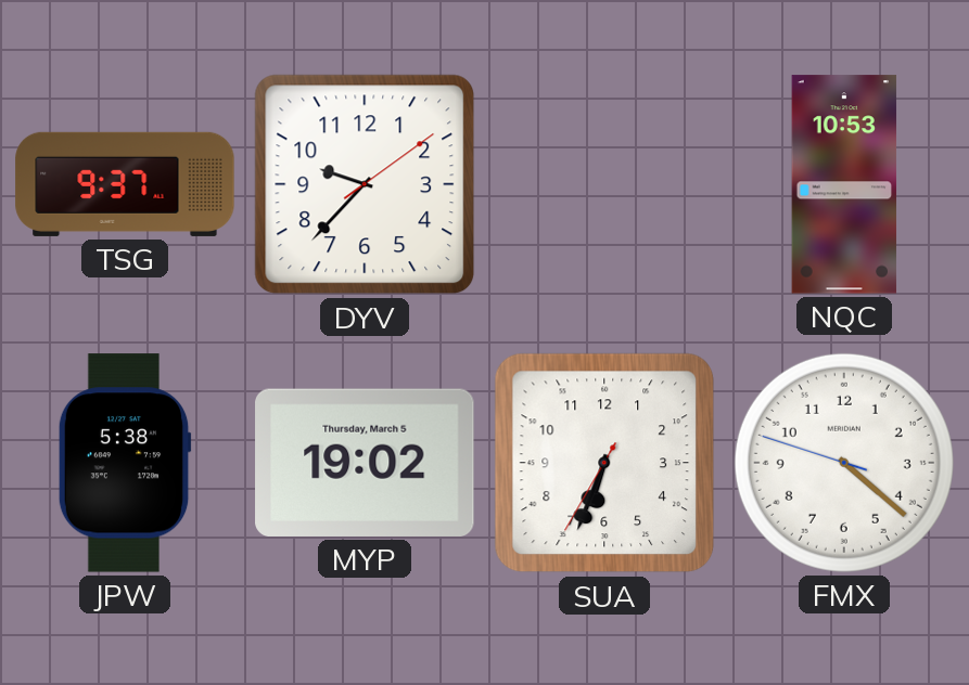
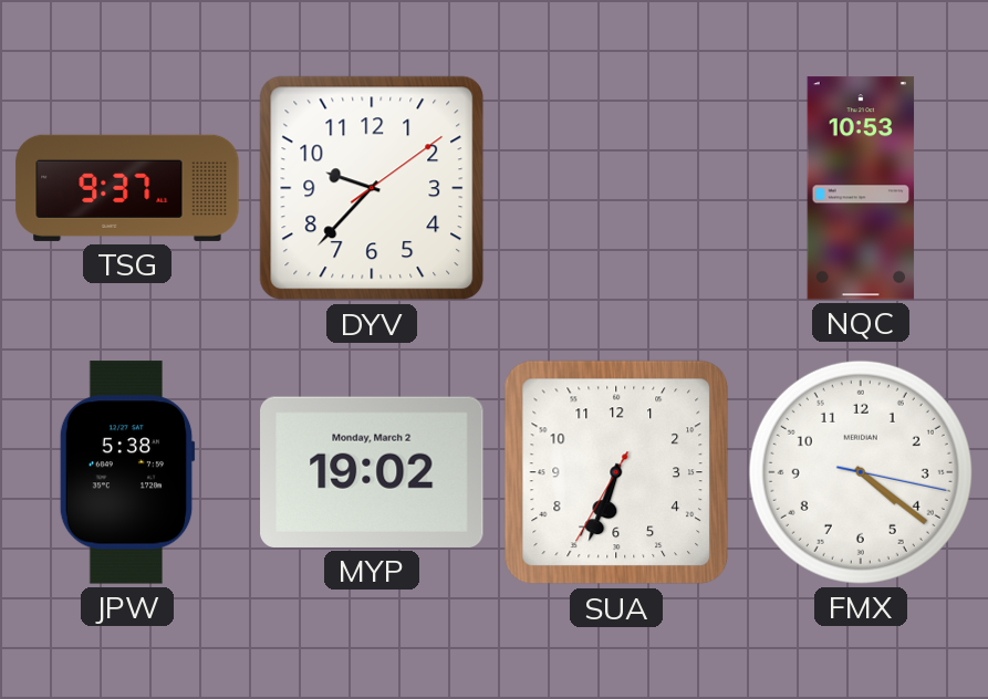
MYP date: Thursday, March 5 -> Monday, March 2 (372, 472)
FMX: 4:21:48 -> 4:21:17 (861, 472)
